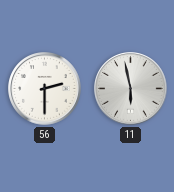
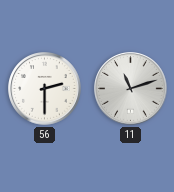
11: 5:58 -> 11:12 (131, 89)
